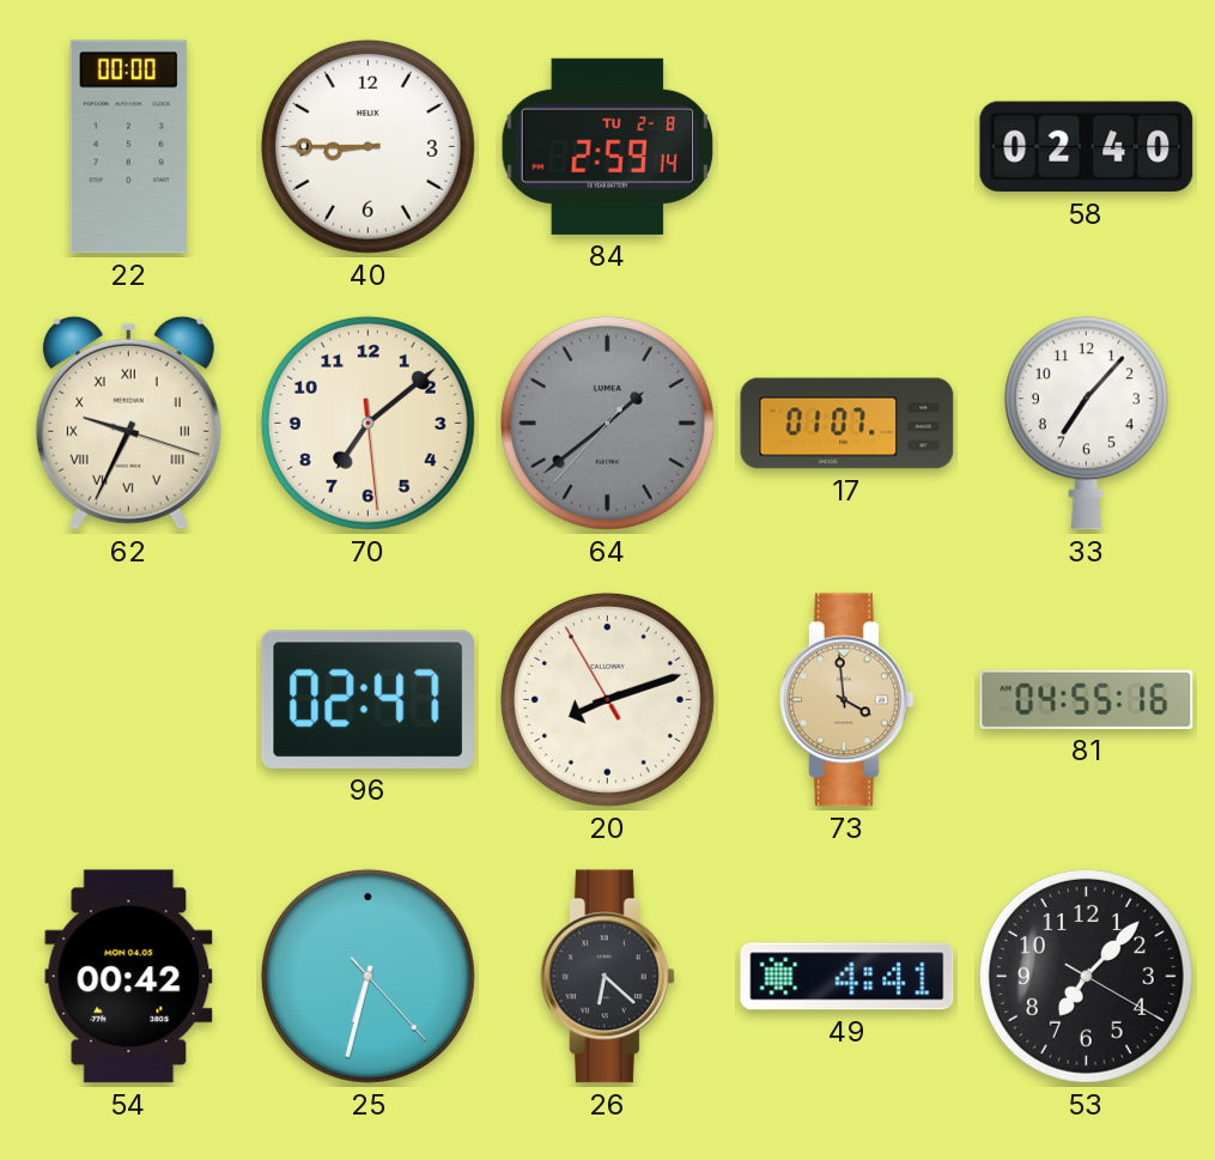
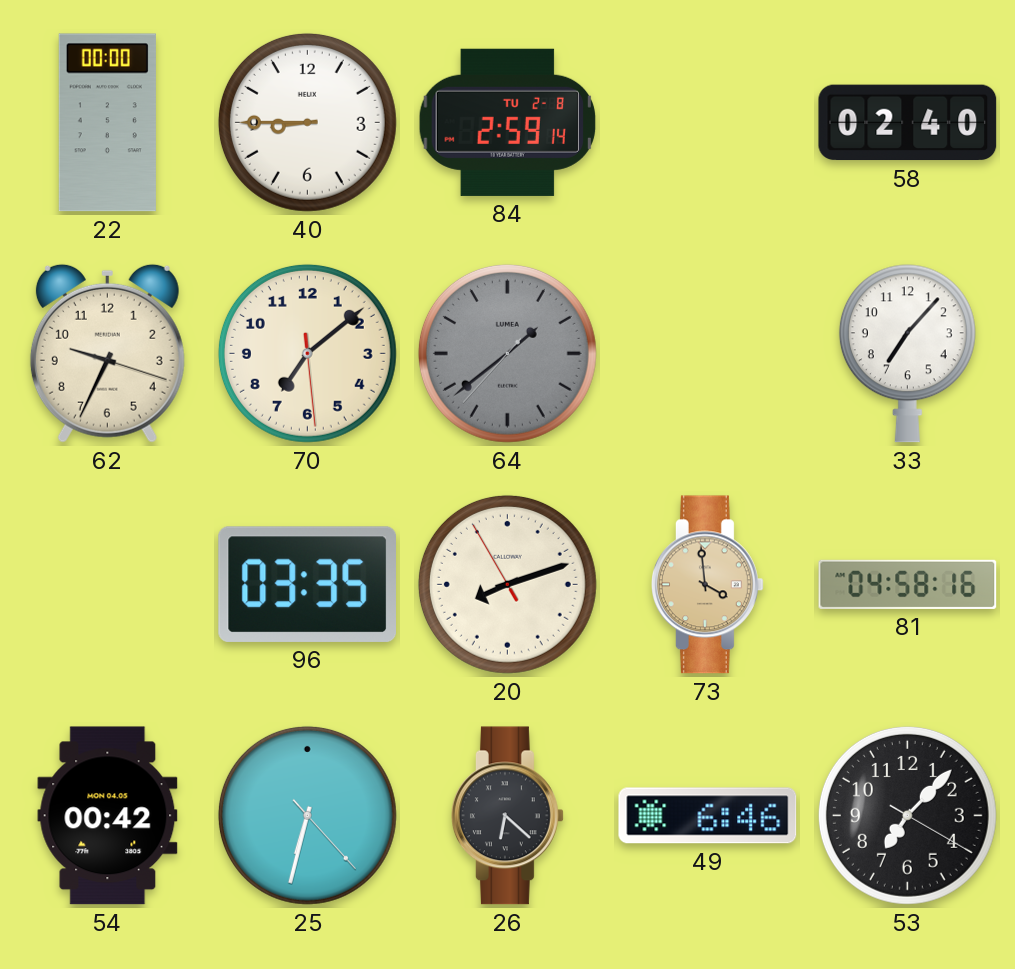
62 numerals: Roman -> Arabic (107, 353)
17: 01:07 -> none (848, 424)
96: 02:47 -> 03:35 (307, 584)
81: 04:55 -> 04:58 (908, 584)
49: 4:41 -> 6:46 (708, 816)
